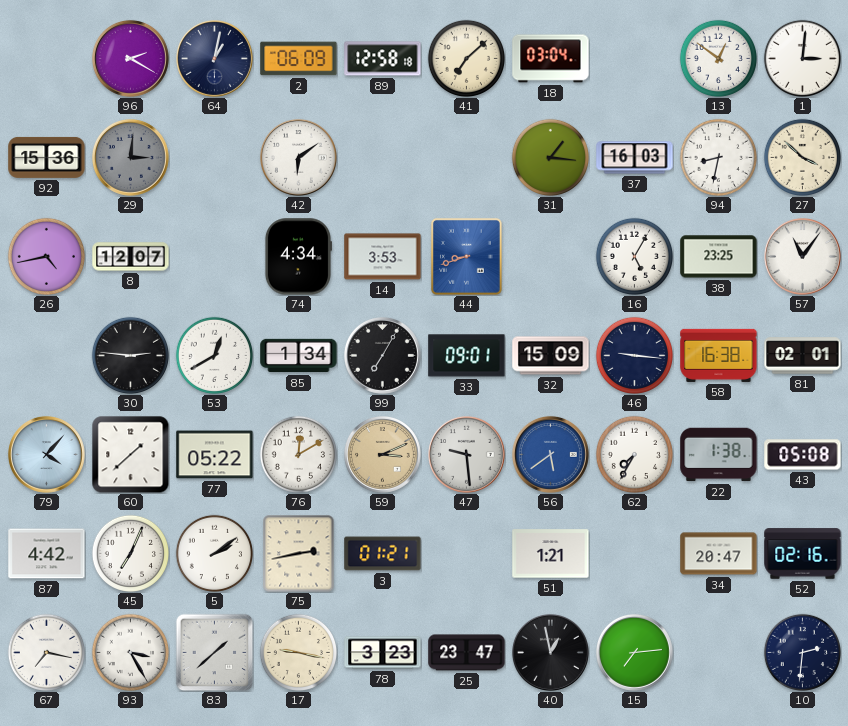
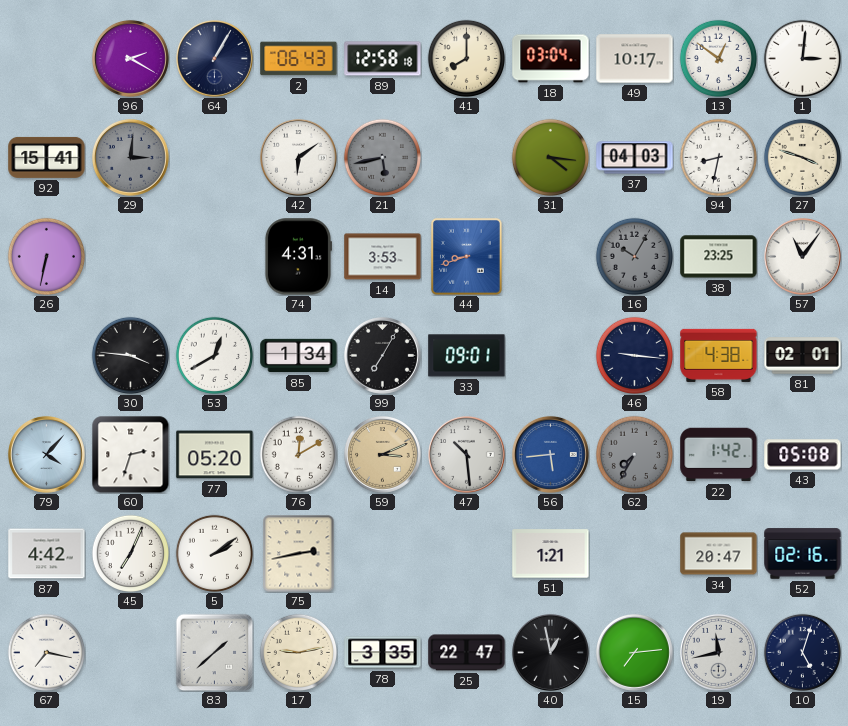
64: 1:02 -> 1:05 (214, 58)
2: 06:09 -> 06:43 (299, 59)
41: 7:08 -> 8:00 (466, 58)
49: none -> 10:17 (635, 59)
92: 15:36 -> 15:41 (47, 157)
21: none -> 5:43 (382, 157)
31: 1:16 -> 4:16 (550, 157)
37: 16:03 -> 04:03 (635, 158)
27: 3:52 -> 3:48 (802, 157)
26: 4:43 -> 6:32 (46, 256)
8: 12:07 -> none (131, 257)
74: 4:34 -> 4:31 (298, 257)
16: 5:05 -> 10:05 (634, 256)
16 dial: white -> grey (634, 256)
30: 2:46 -> 3:46 (130, 355)
32: 15:09 -> none (551, 356)
58: 16:38 -> 4:38 (719, 355)
60: 1:38 -> 2:33 (130, 454)
77: 05:22 -> 05:20 (215, 455)
47: 9:29 -> 10:29 (466, 454)
56: 5:39 -> 5:44 (550, 454)
62 dial: white -> grey (634, 454)
22: 1:38 -> 1:42 (719, 455)
3: 01:21 -> none (383, 554)
93: 3:25 -> none (130, 652)
17: 9:17 -> 9:13 (298, 652)
78: 3:23 -> 3:35 (383, 653)
25: 23:47 -> 22:47 (467, 653)
19: none -> 11:43 (718, 652)
10: 2:31 -> 5:03 (802, 652)
